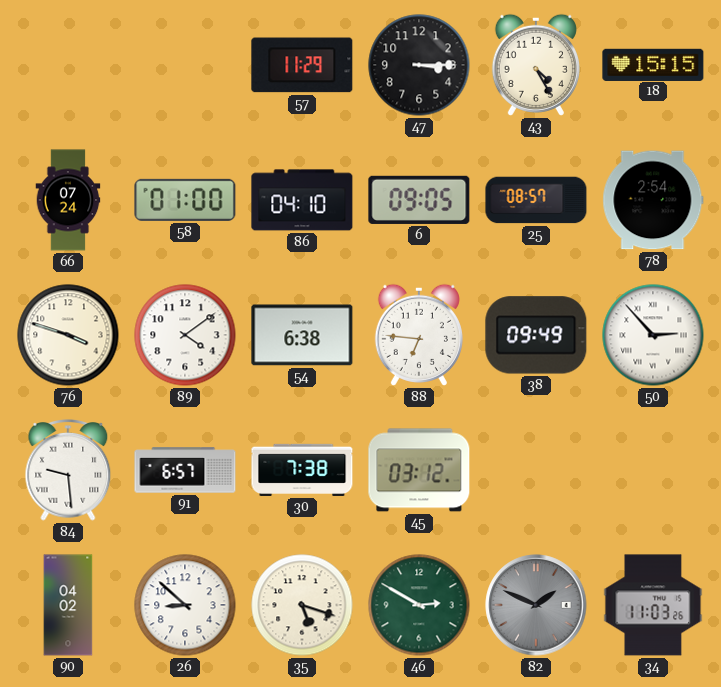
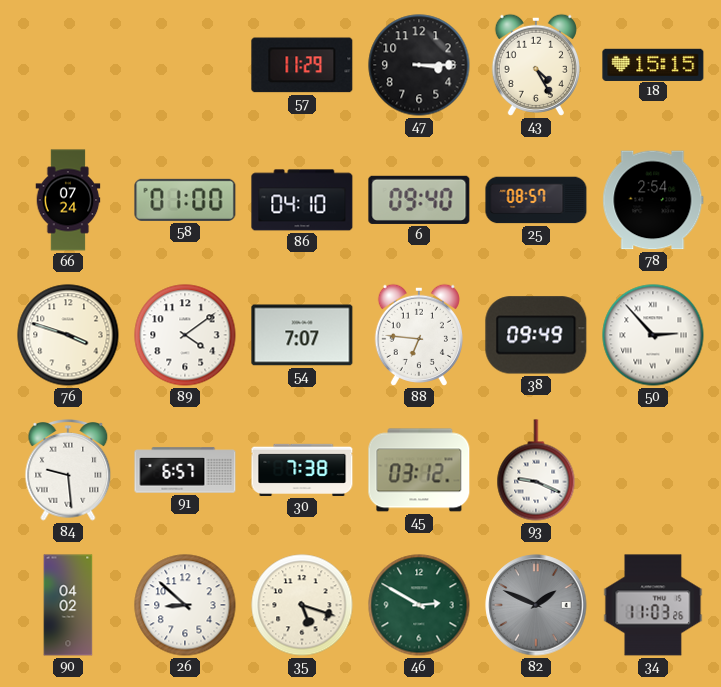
6: 09:05 -> 09:40 (419, 200)
54: 6:38 -> 7:07 (302, 335)
93: none -> 9:19 (536, 470)
